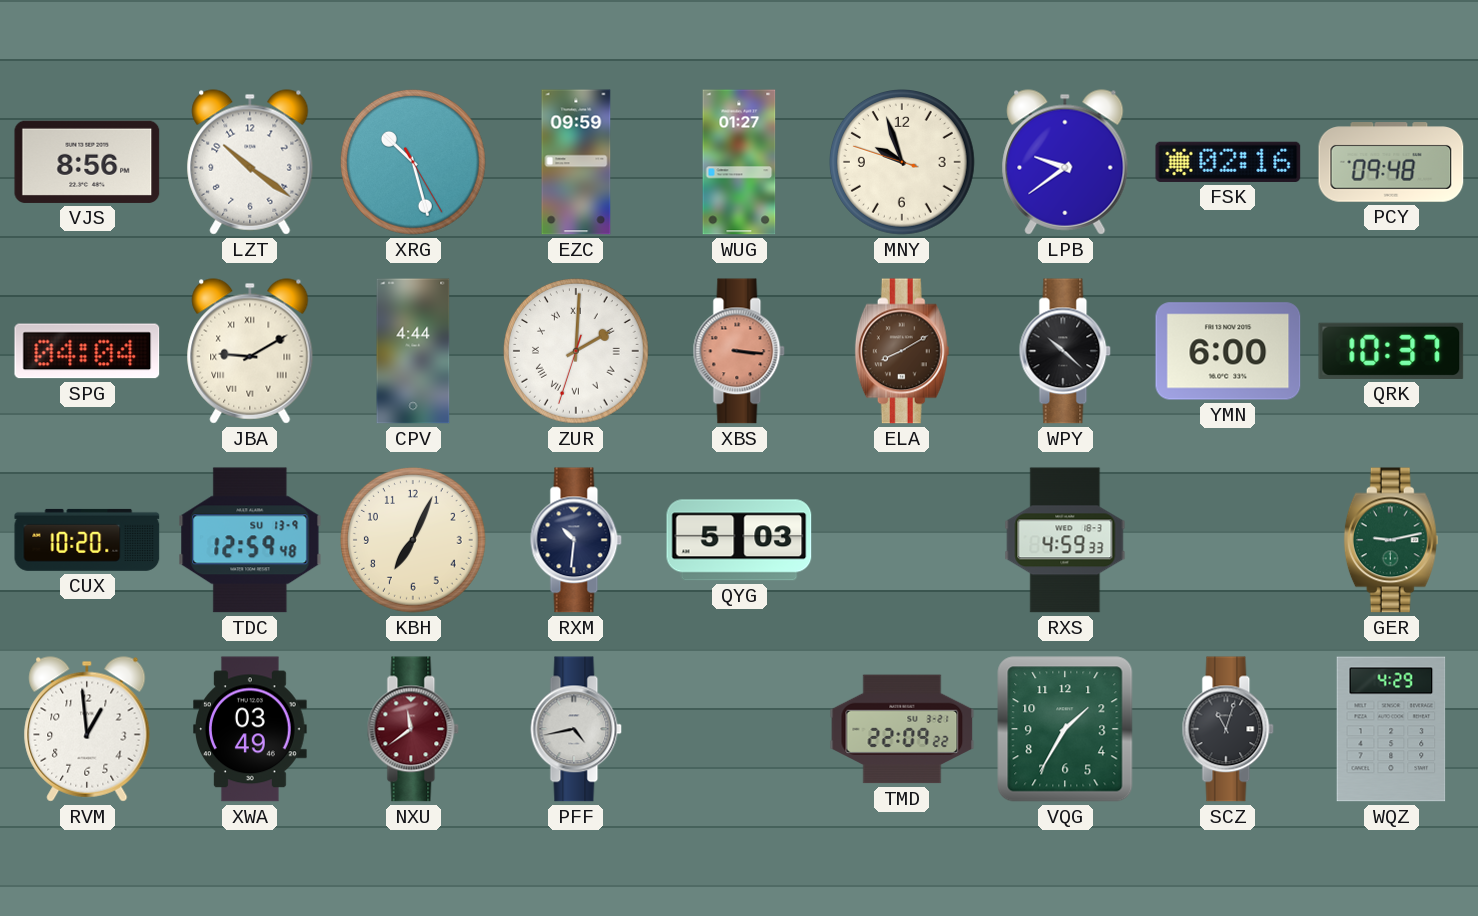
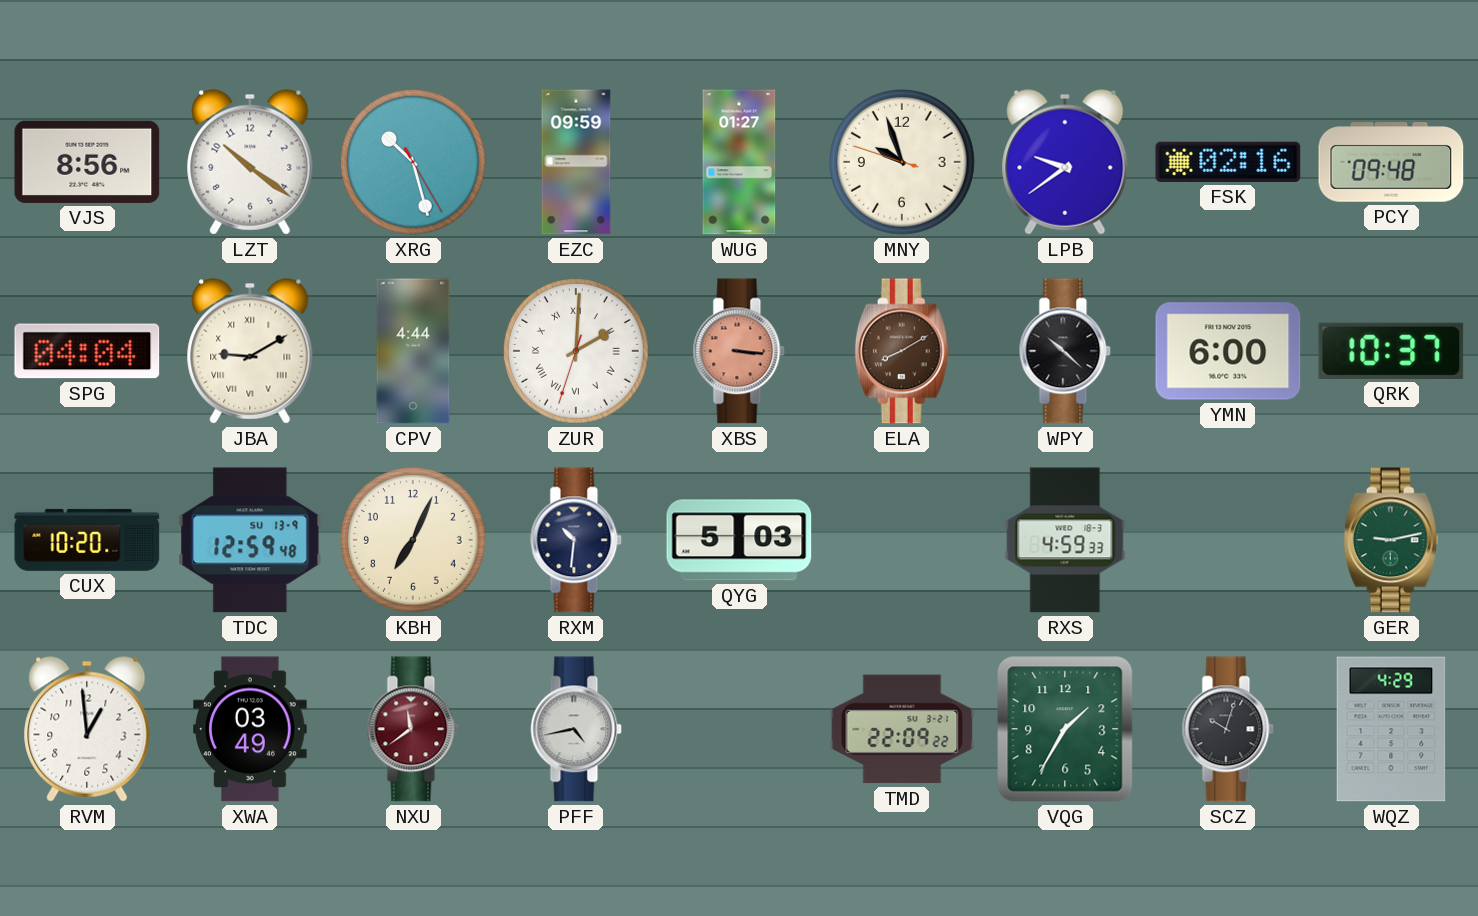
SCZ: 11:03 -> 10:03 (1228, 729)
